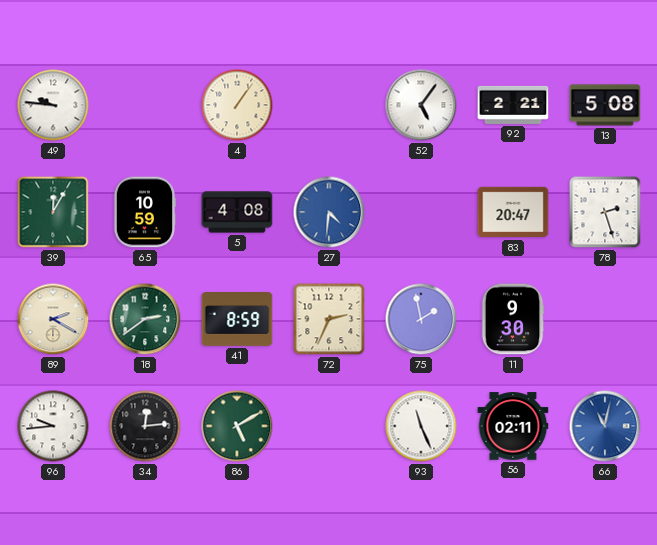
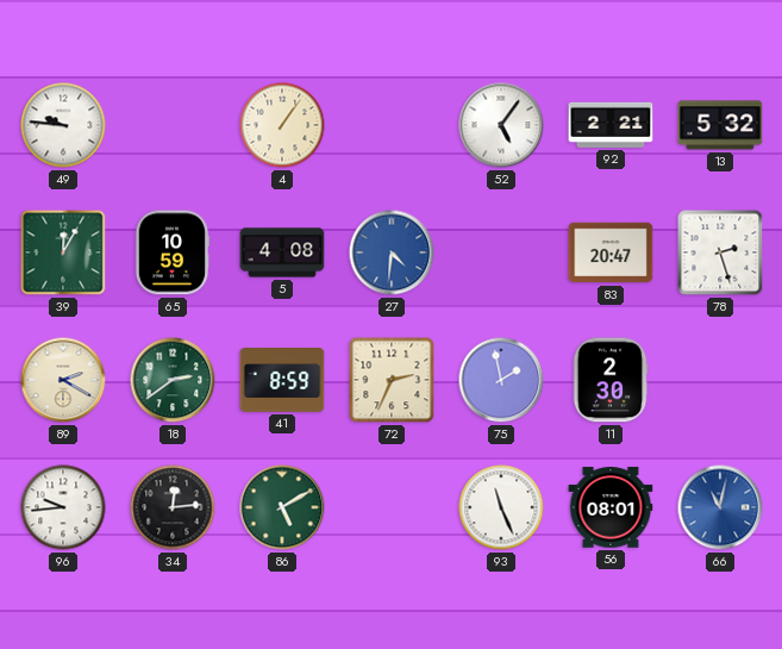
13: 5:08 -> 5:32 (720, 125)
11: 9:30 -> 2:30 (611, 380)
56: 02:11 -> 08:01 (611, 507)
